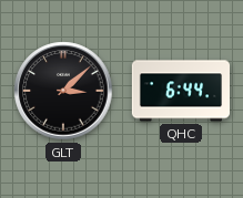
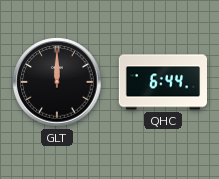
GLT: 3:08 -> 12:00 (57, 82)
